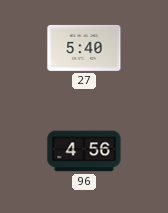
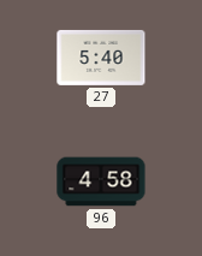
96: 4:56 -> 4:58 (101, 181)
